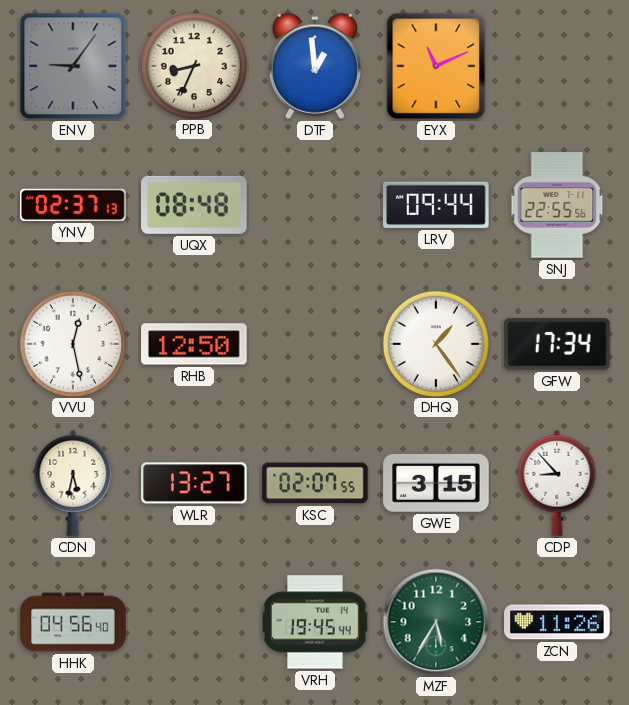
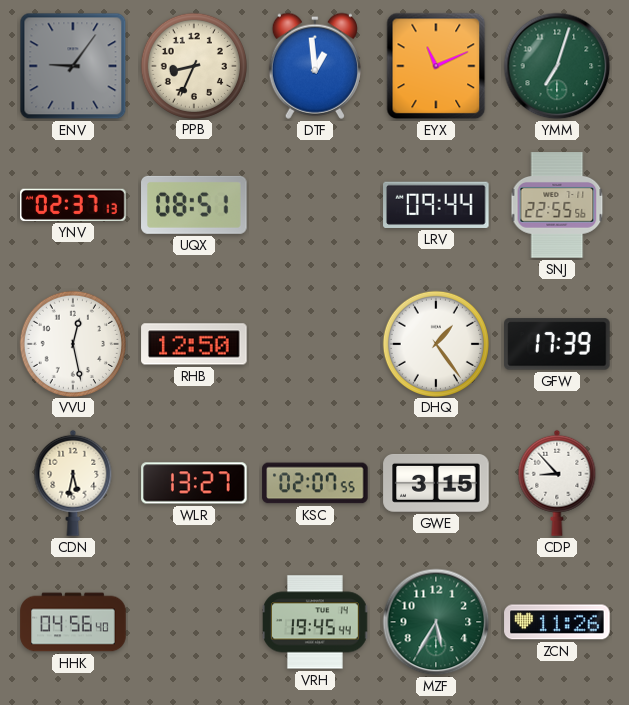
YMM: none -> 7:03 (557, 66)
UQX: 08:48 -> 08:51 (194, 205)
GFW: 17:34 -> 17:39 (557, 344)
